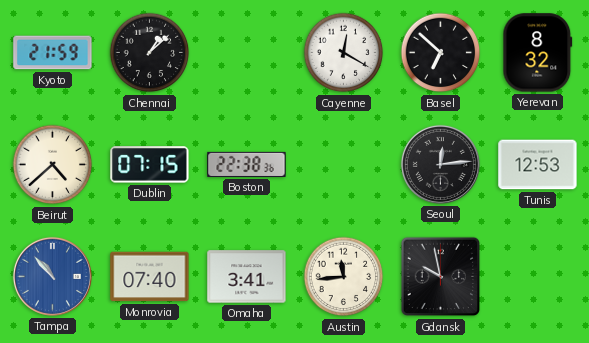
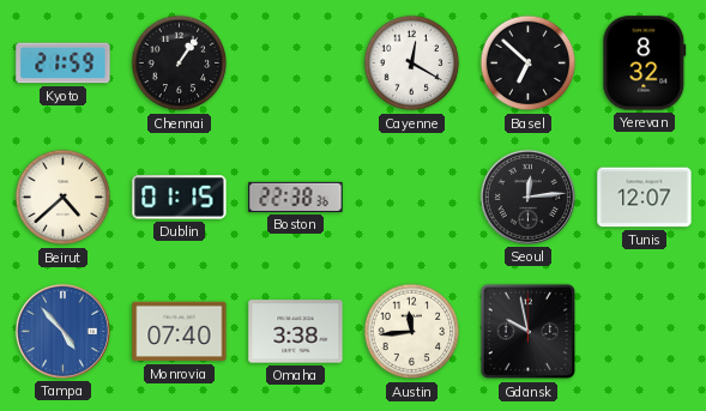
Chennai: 1:08 -> 1:06 (180, 64)
Dublin: 07:15 -> 01:15 (180, 198)
Tunis: 12:53 -> 12:07 (645, 198)
Tampa: 10:53 -> 4:53 (62, 331)
Omaha: 3:41 -> 3:38 (296, 332)
